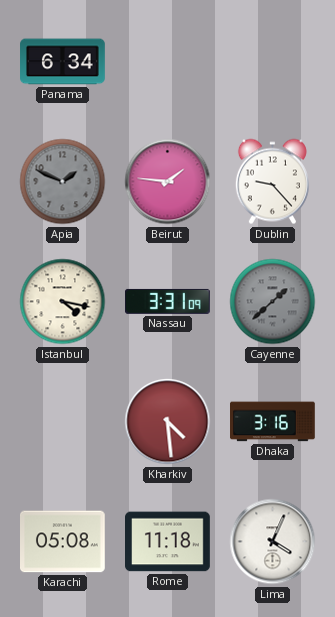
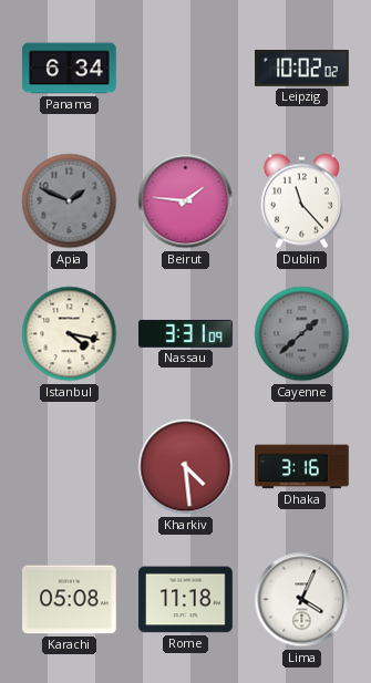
Leipzig: none -> 10:02 (302, 68)
Dublin: 9:23 -> 11:23 (301, 201)
